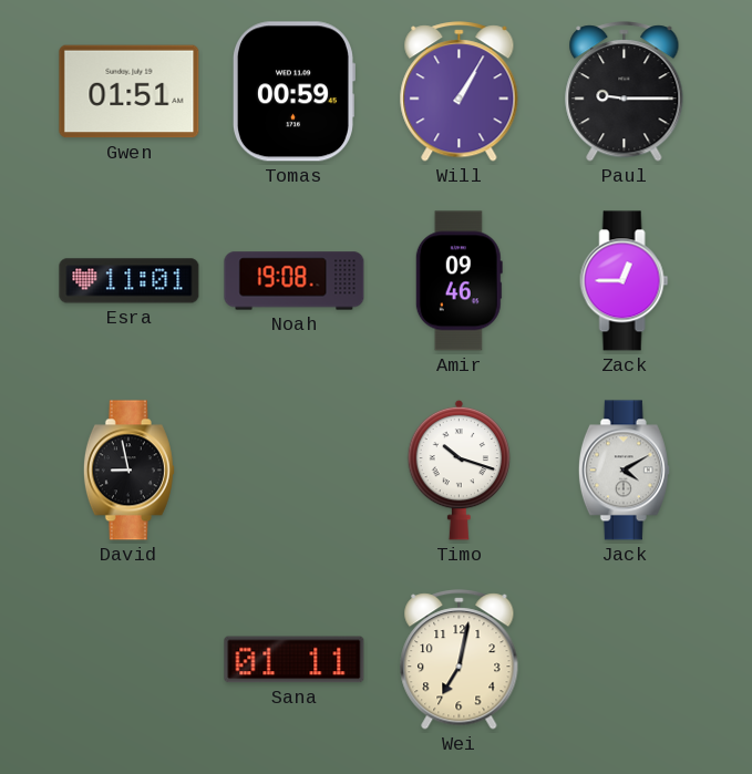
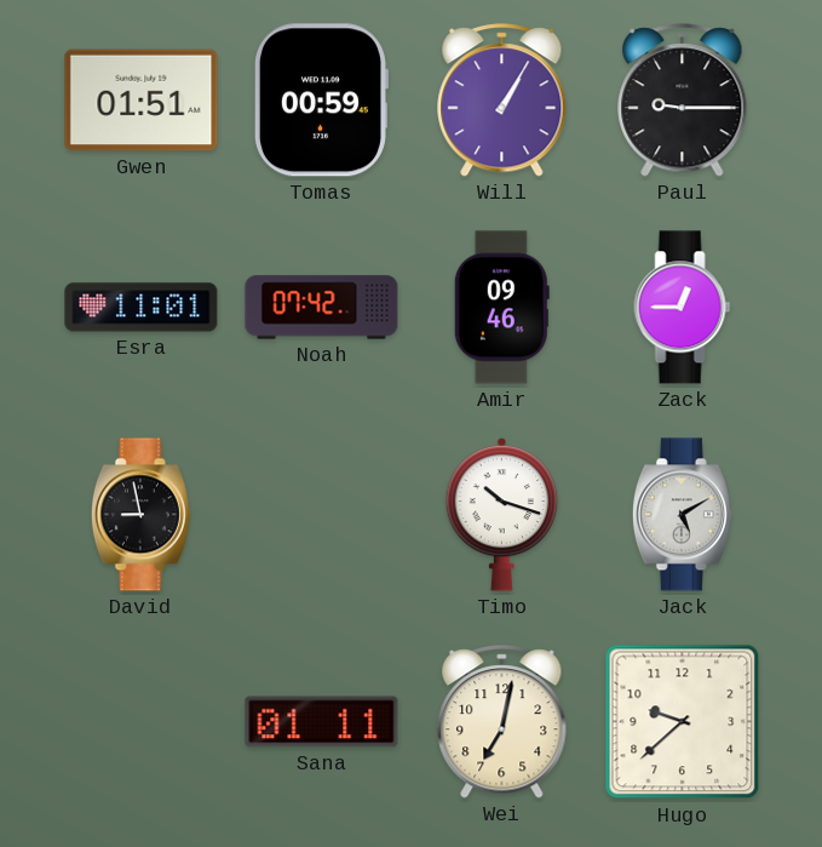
Noah: 19:08 -> 07:42 (322, 308)
Jack: 4:10 -> 5:10 (682, 515)
Hugo: none -> 9:38 (683, 722)
